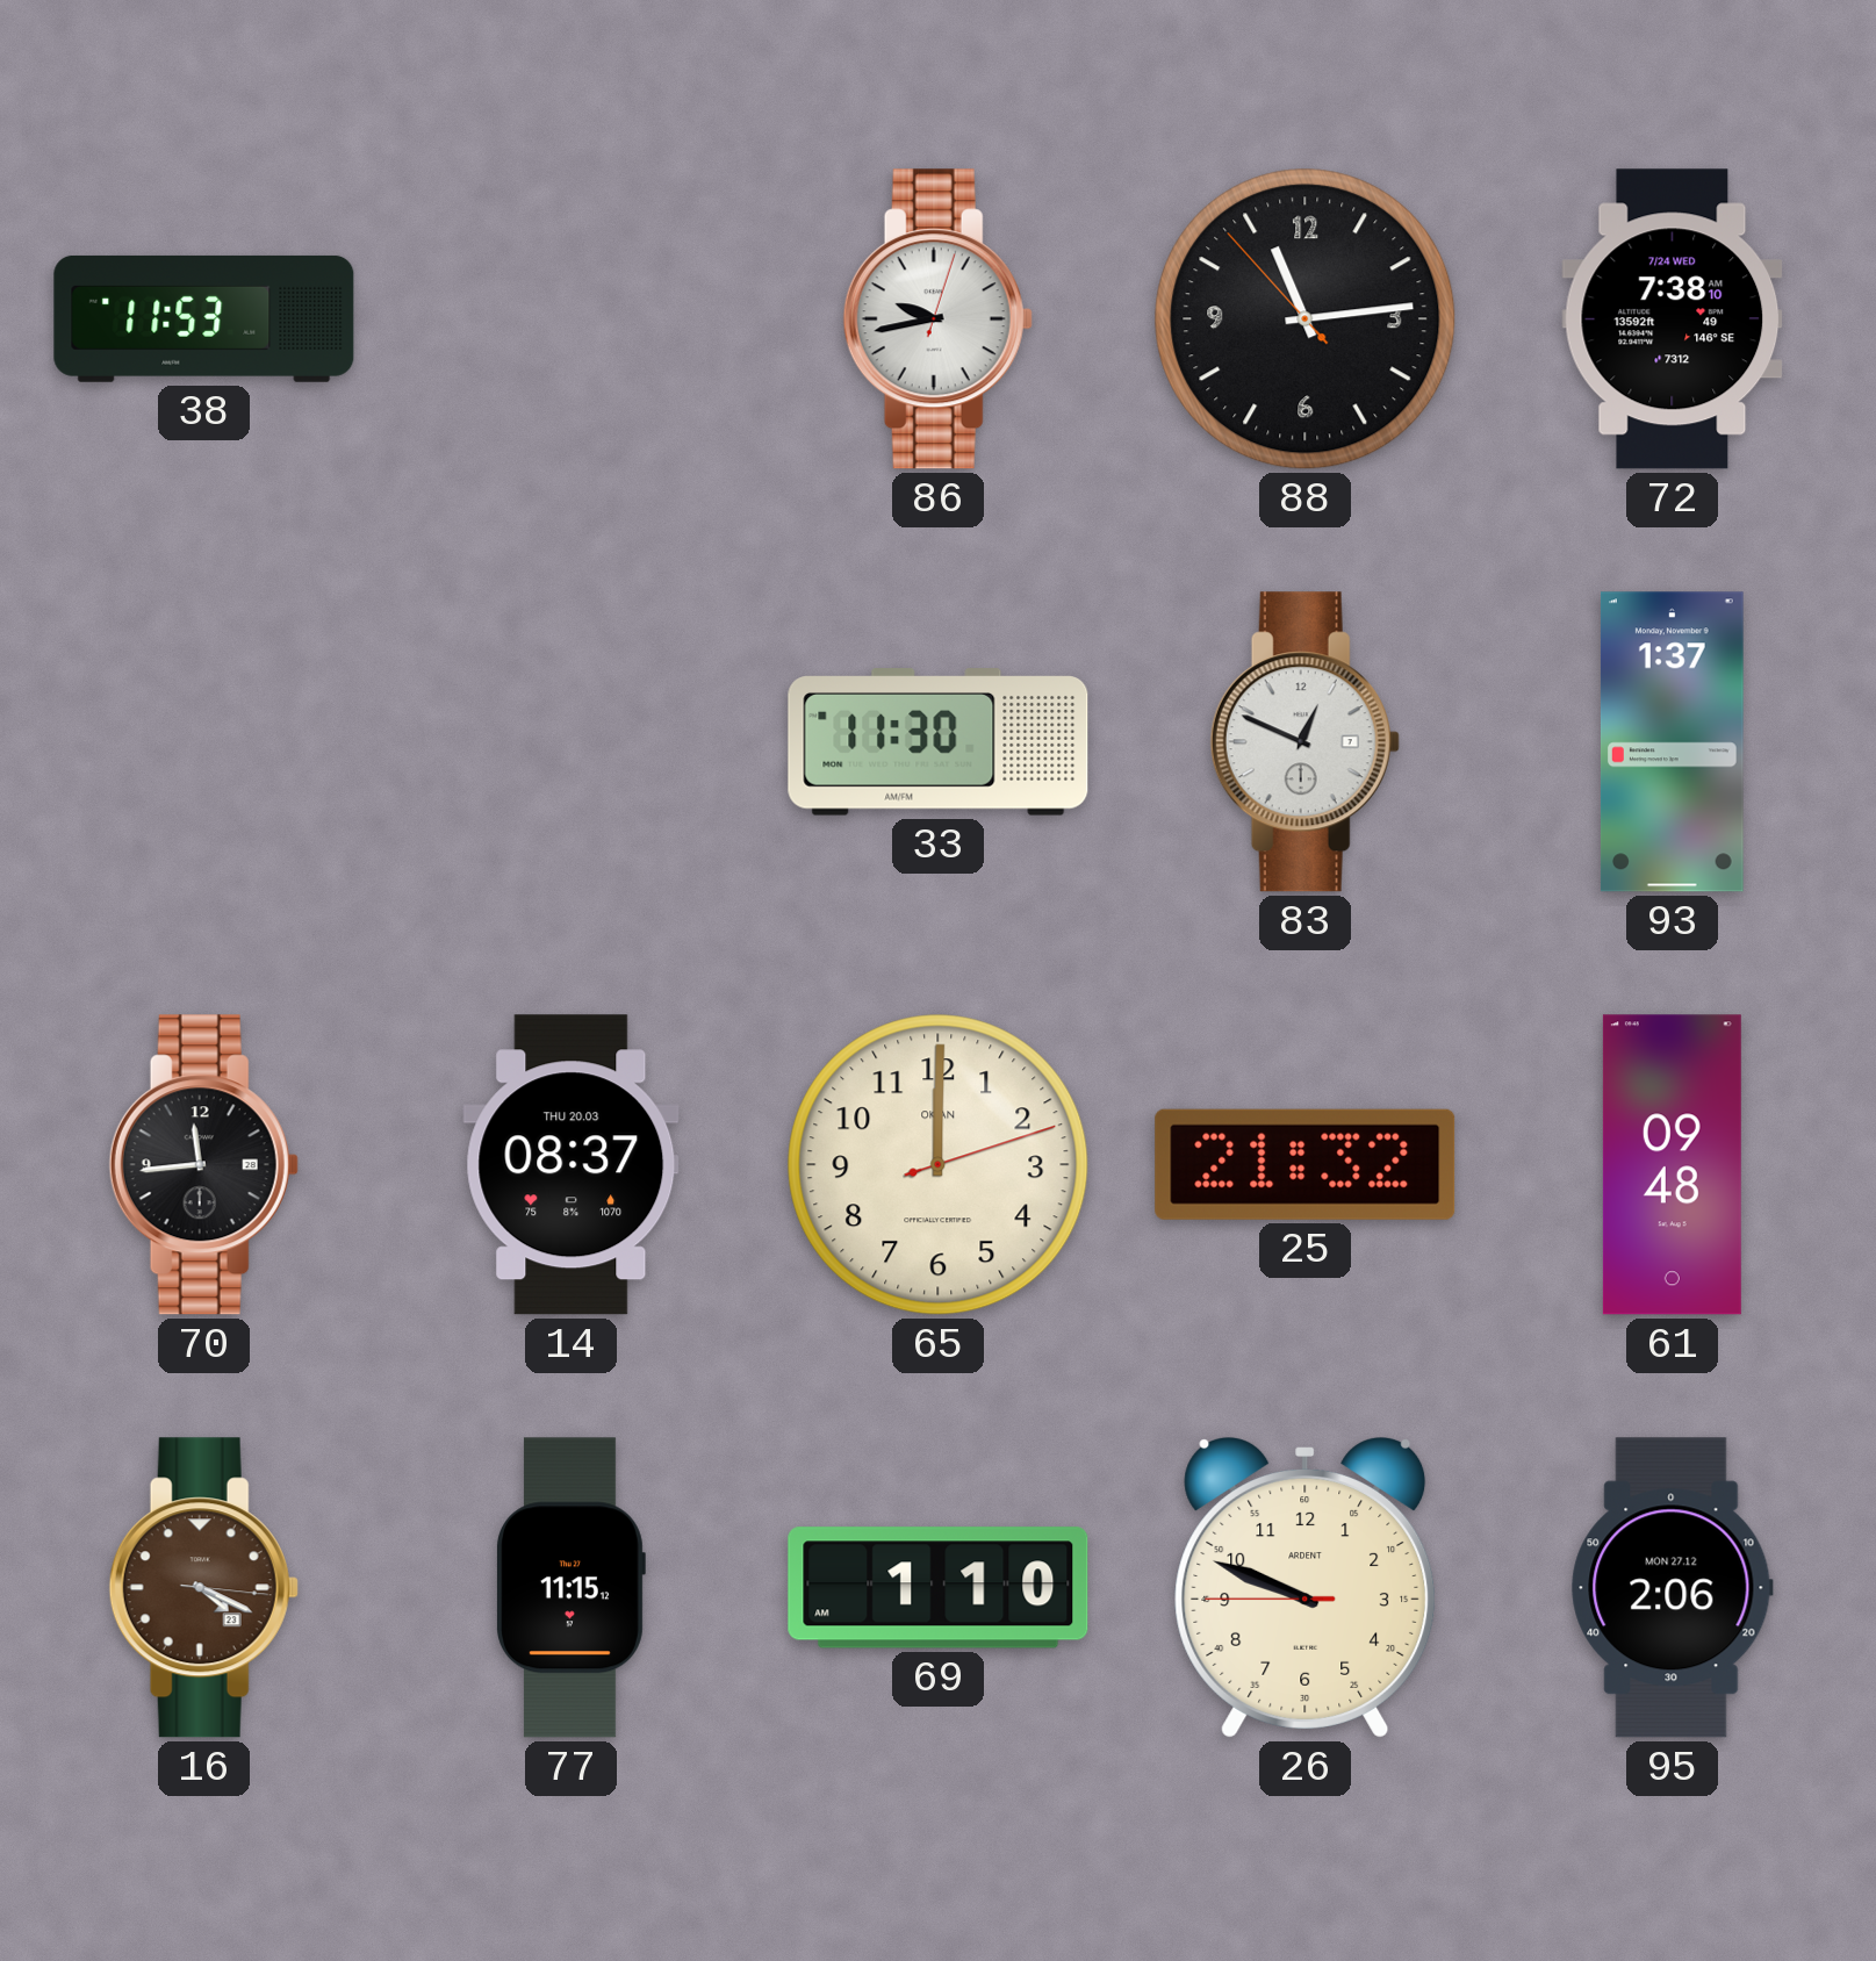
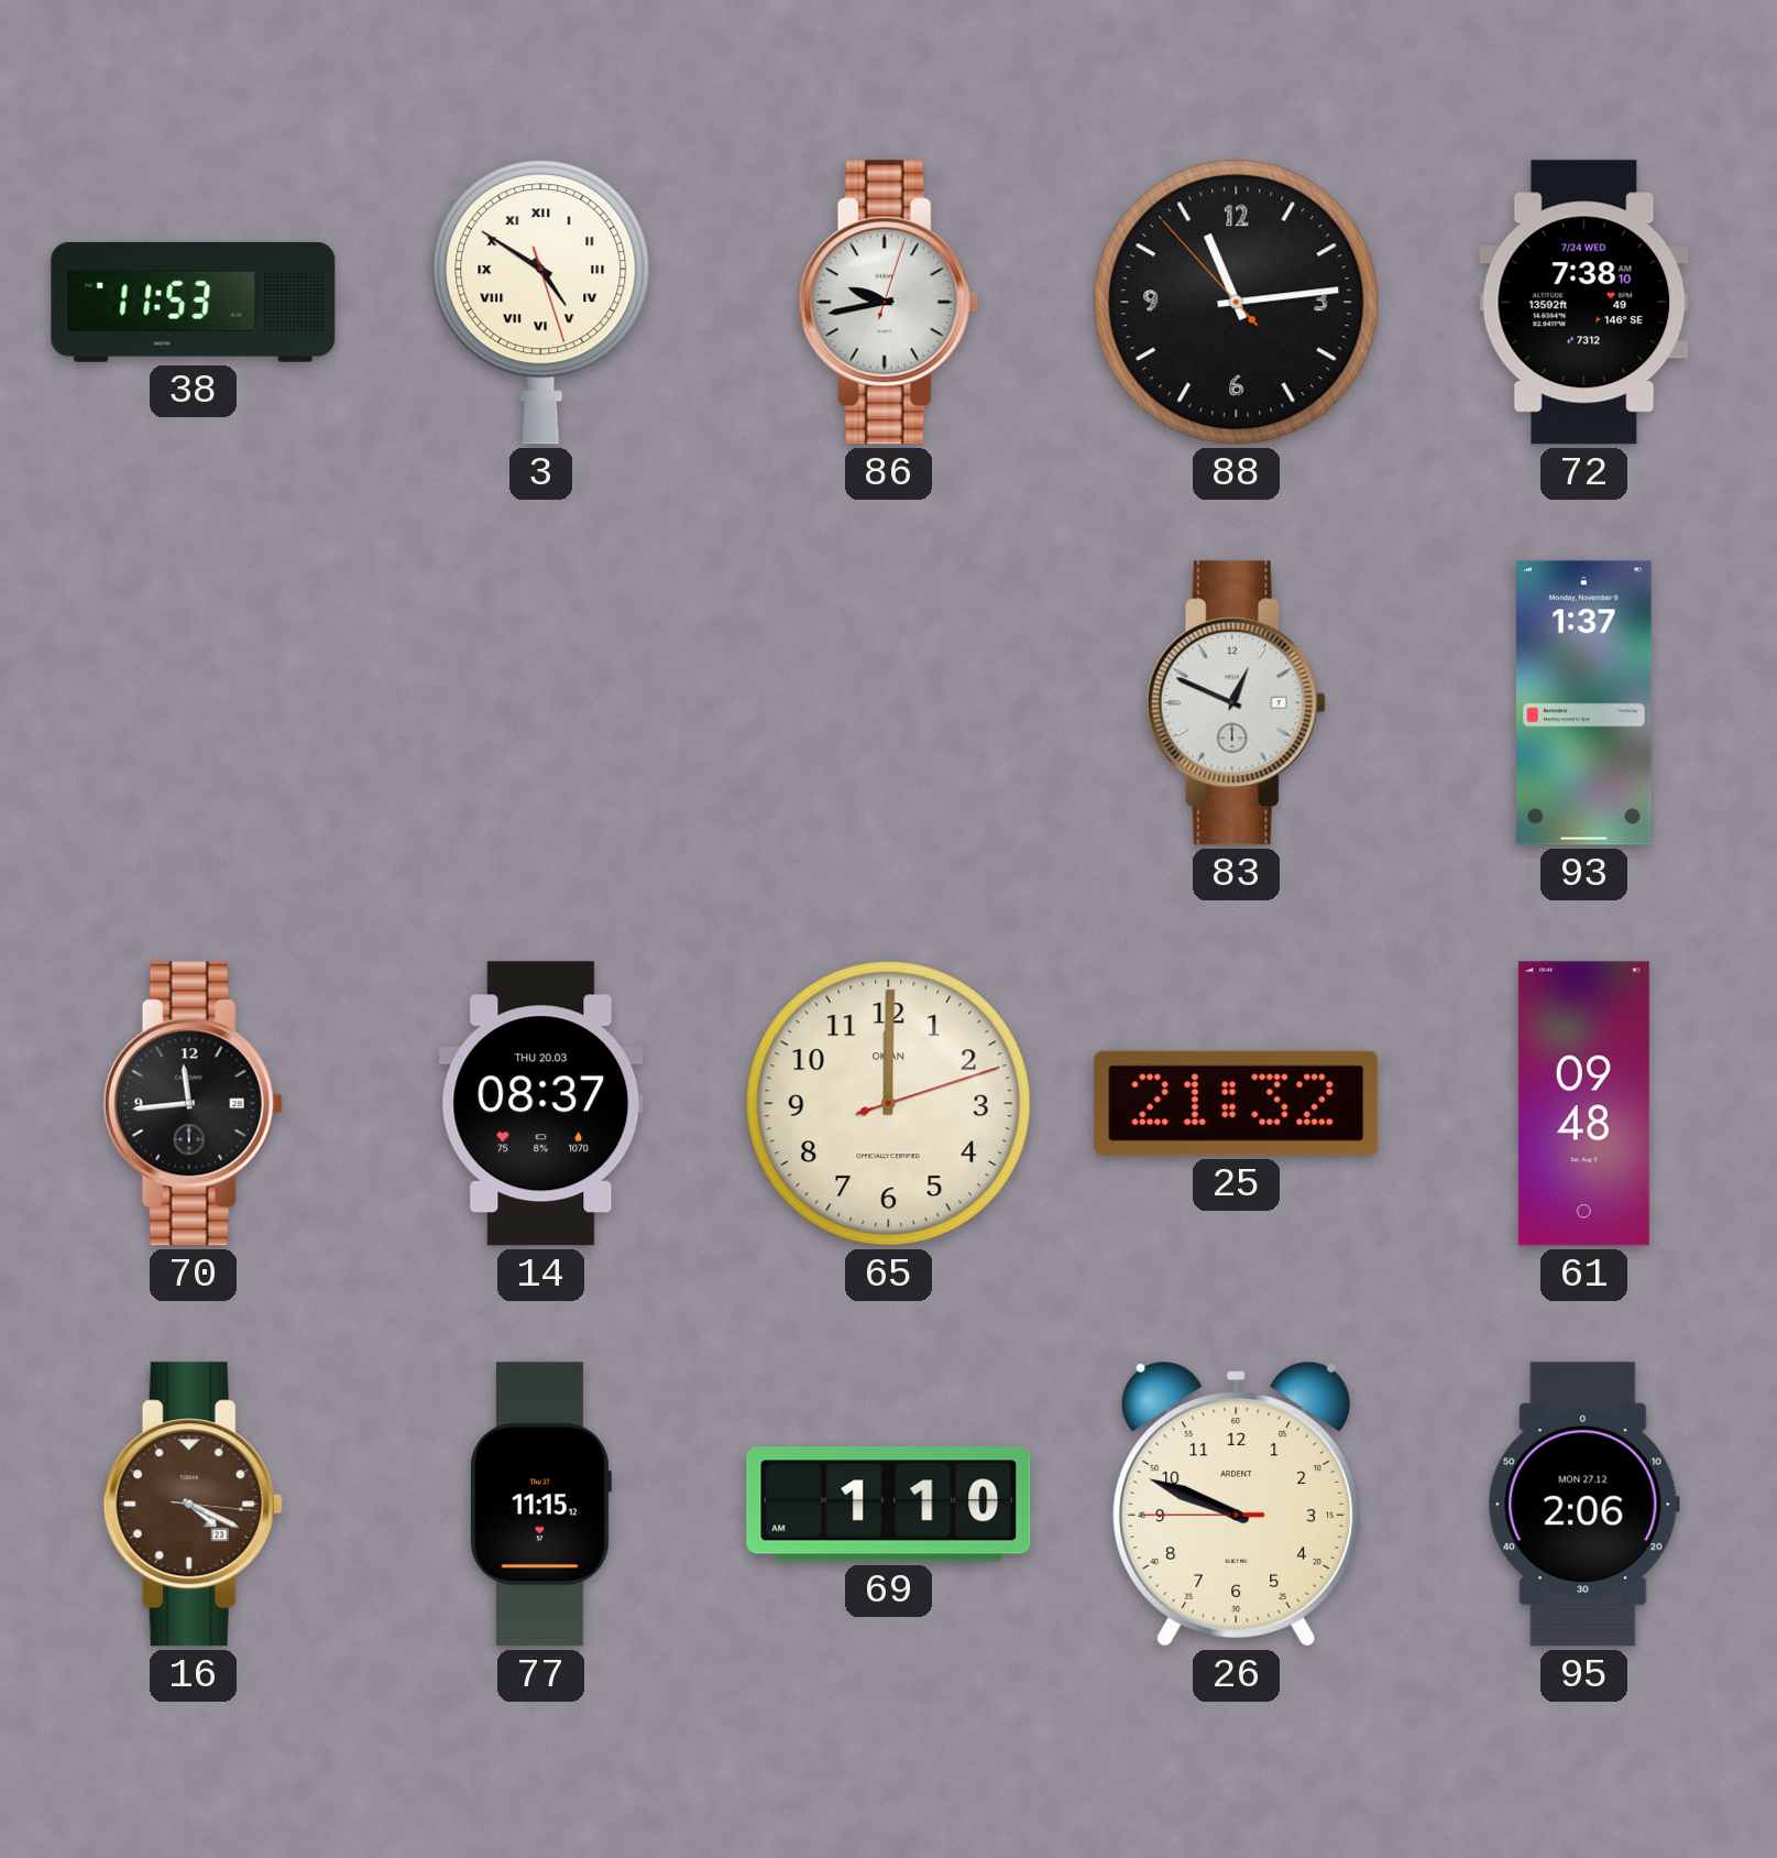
3: none -> 4:50 (541, 303)
33: 11:30 -> none (939, 742)
